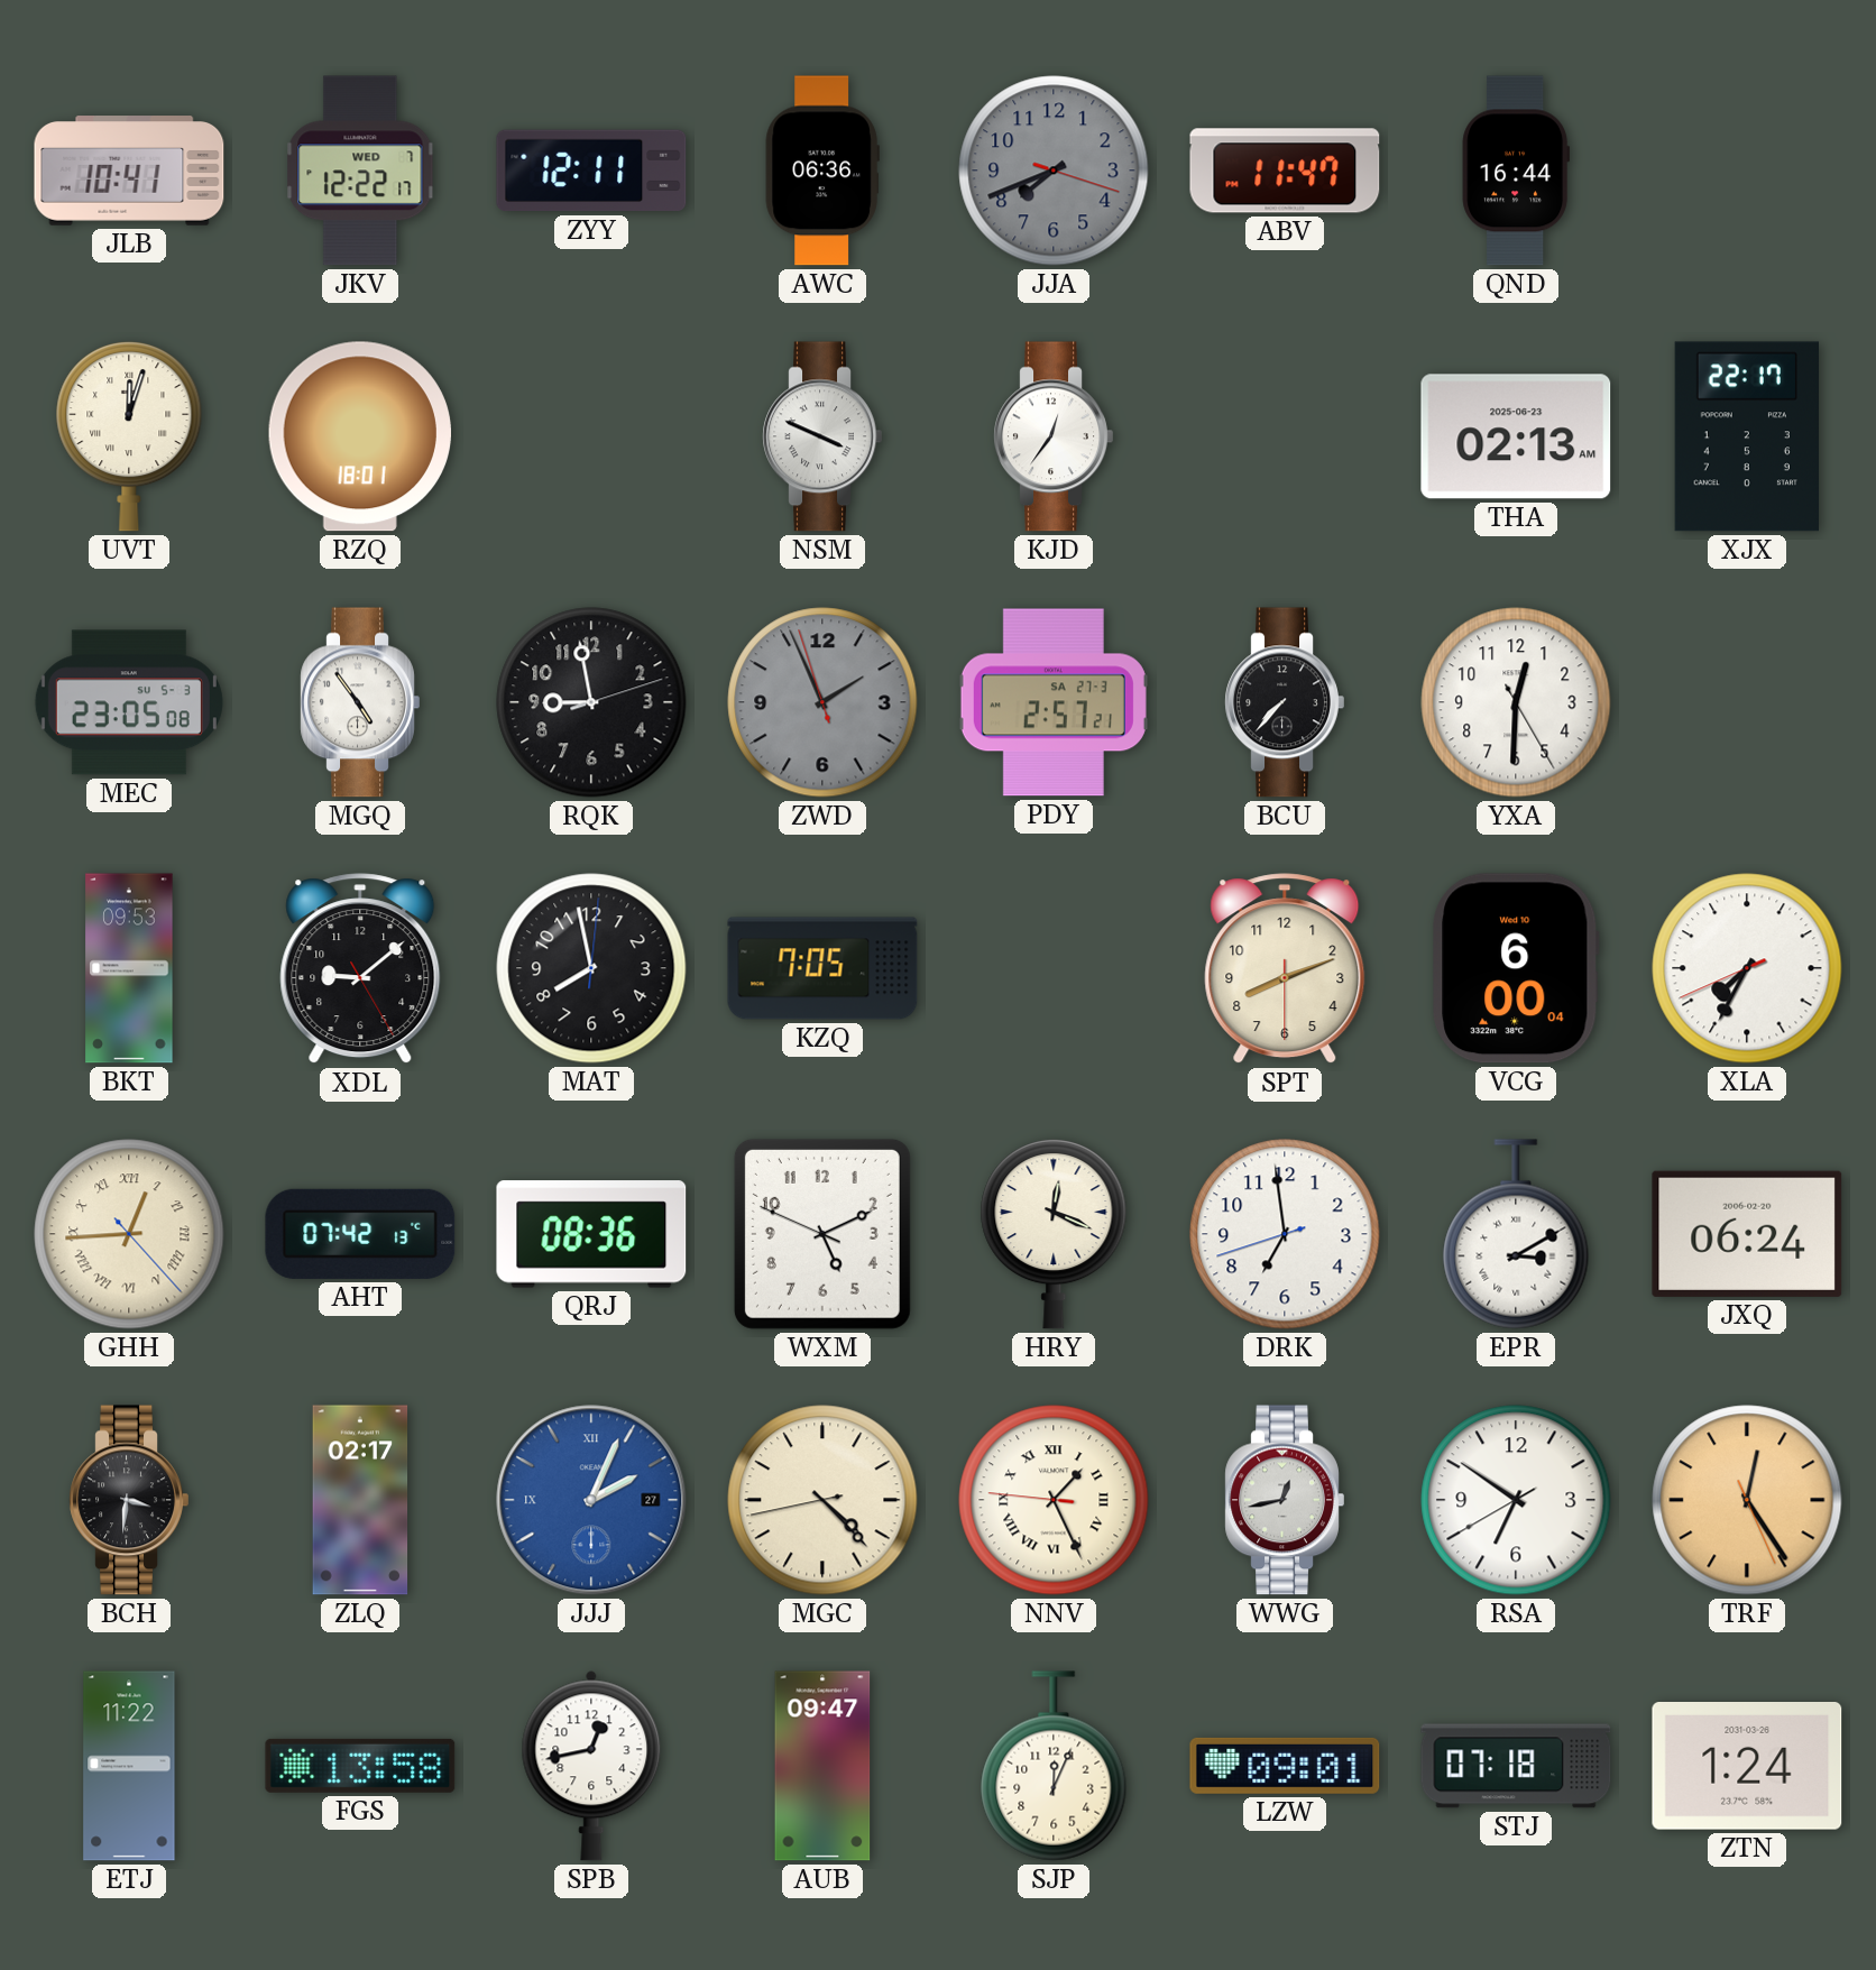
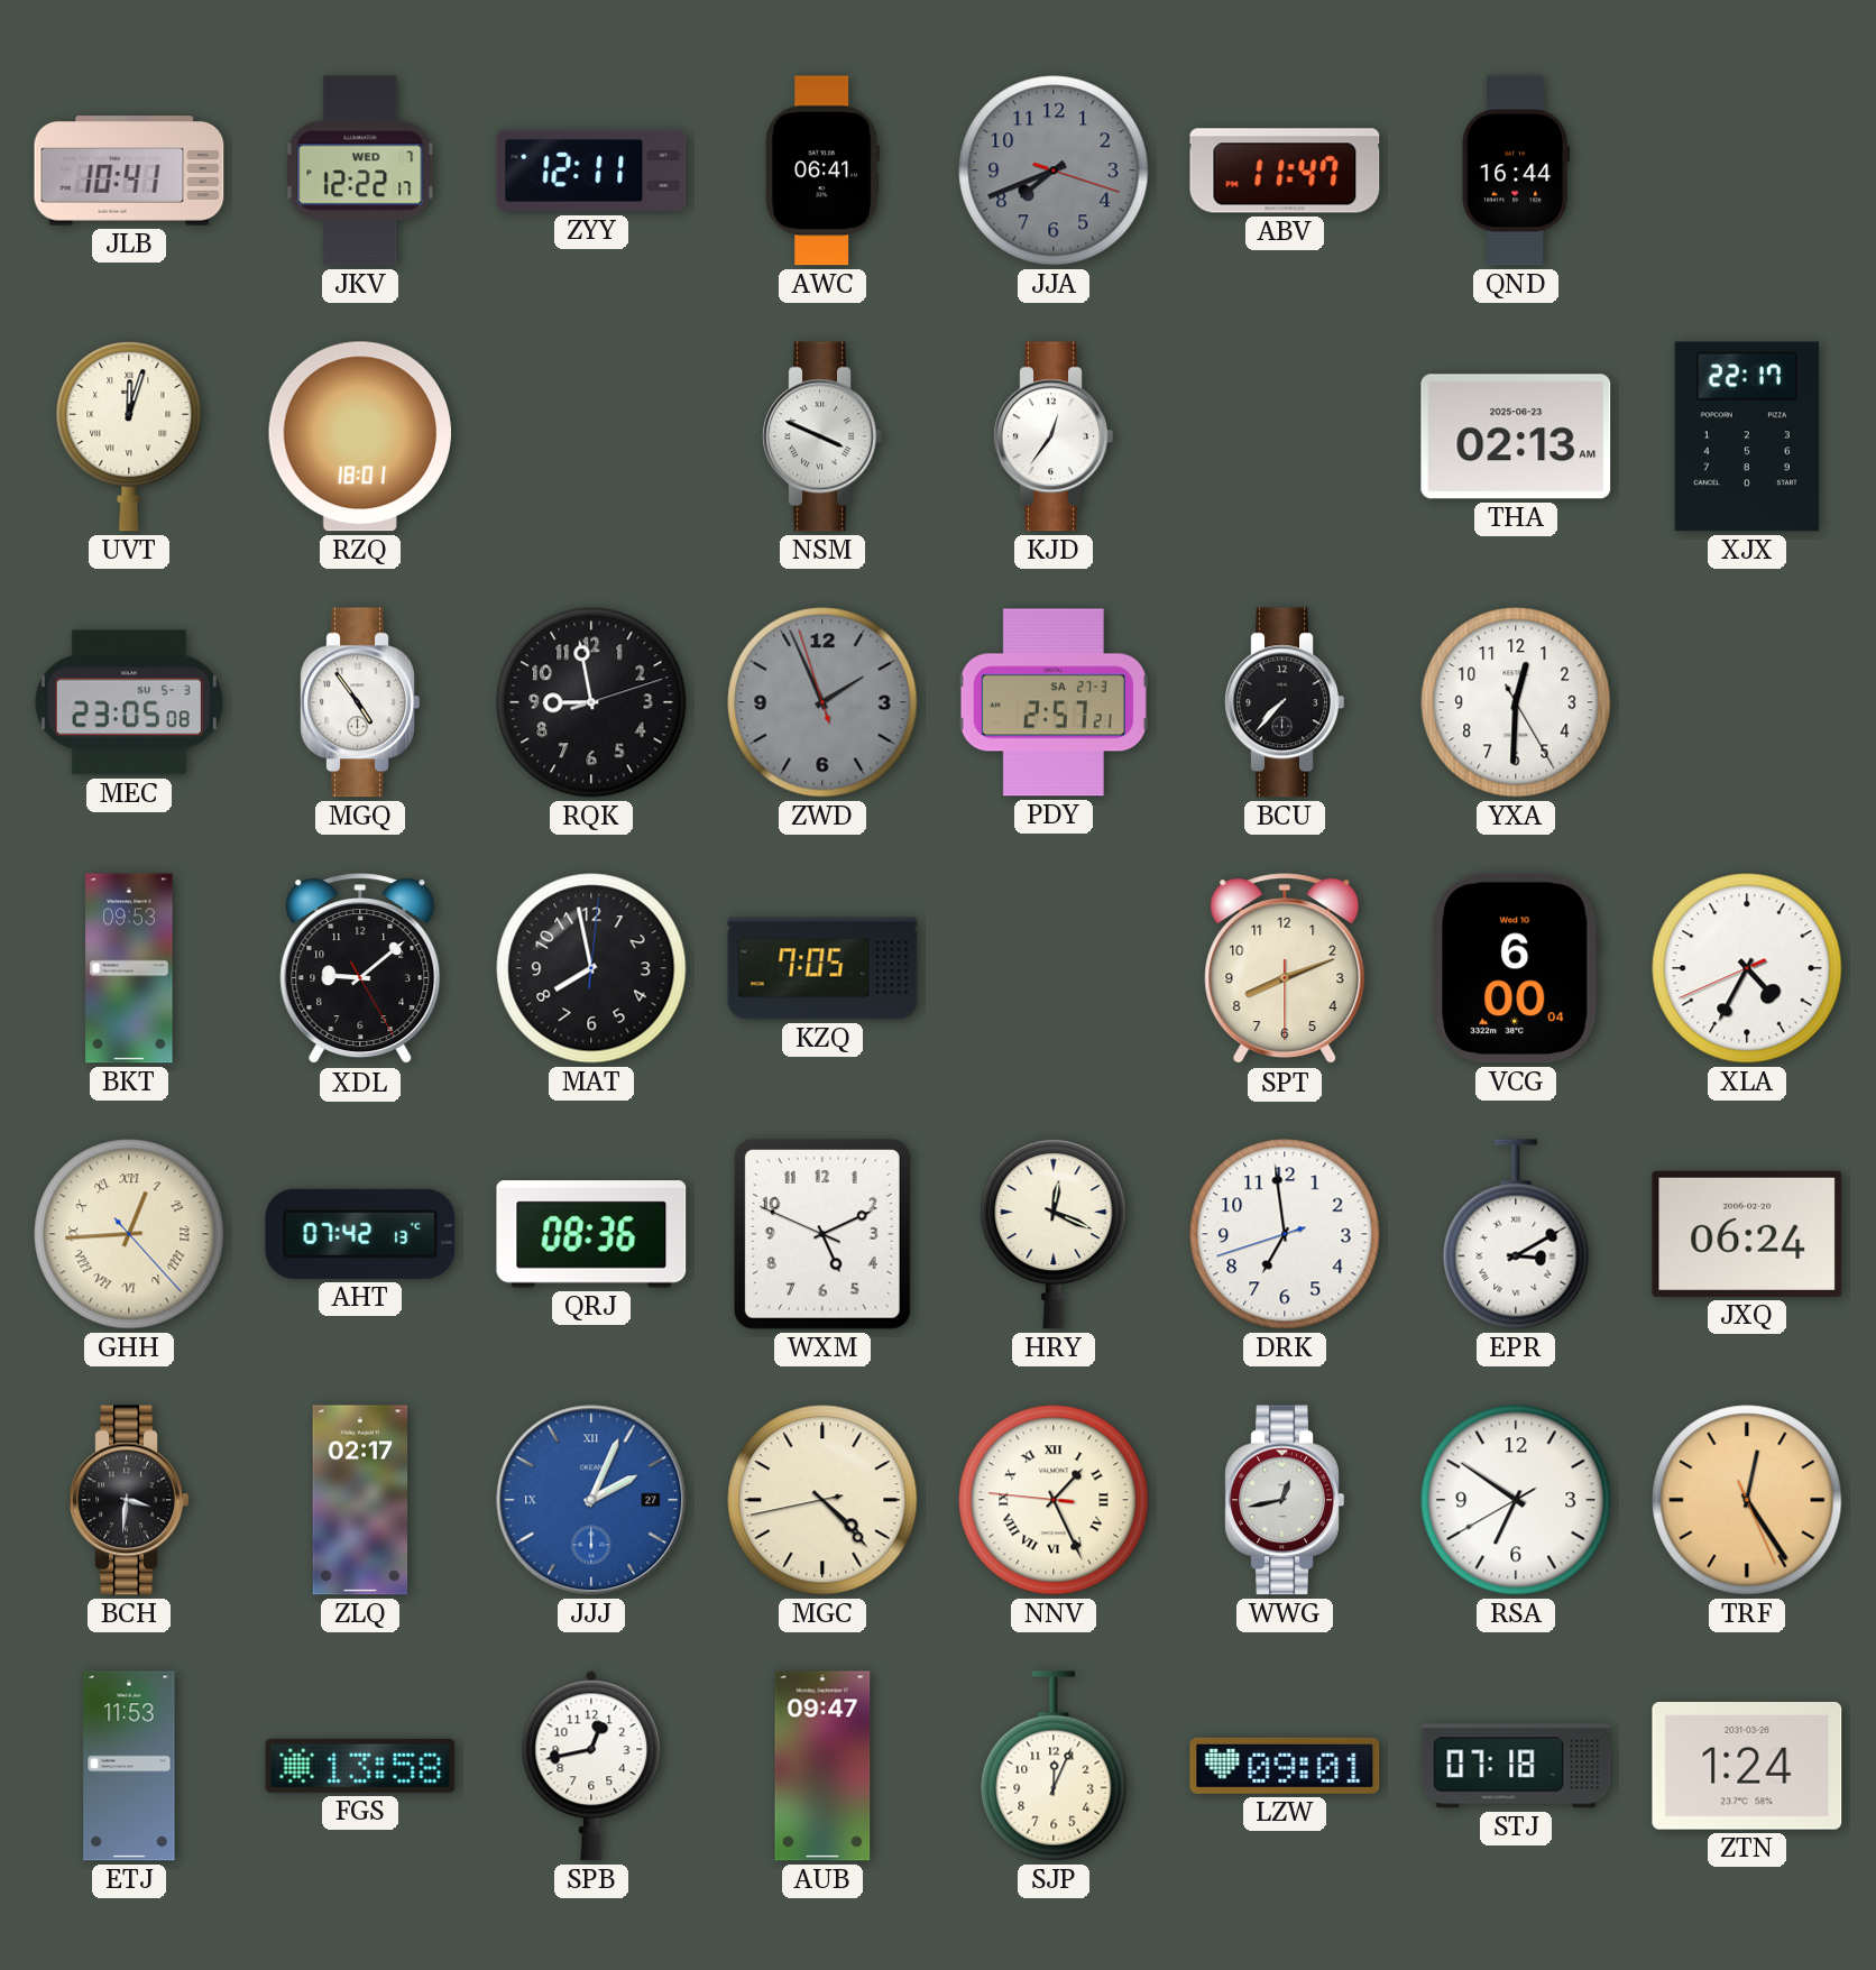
AWC: 06:36 -> 06:41 (822, 171)
XLA: 7:34 -> 4:34 (1747, 968)
ETJ: 11:22 -> 11:53 (129, 1766)
